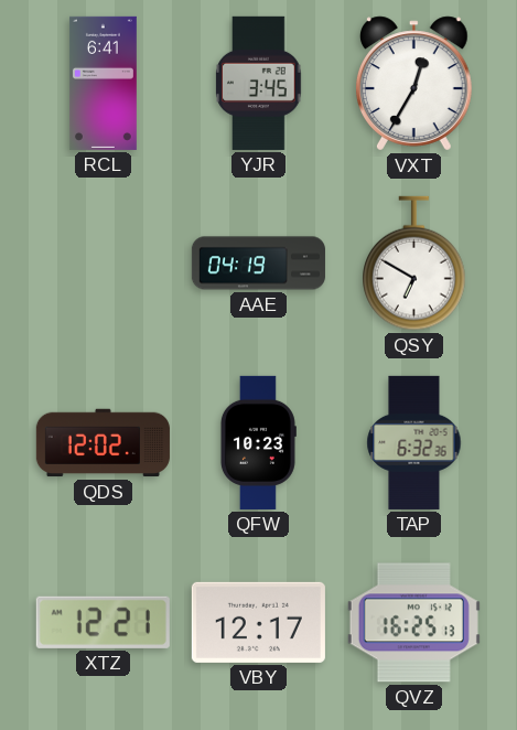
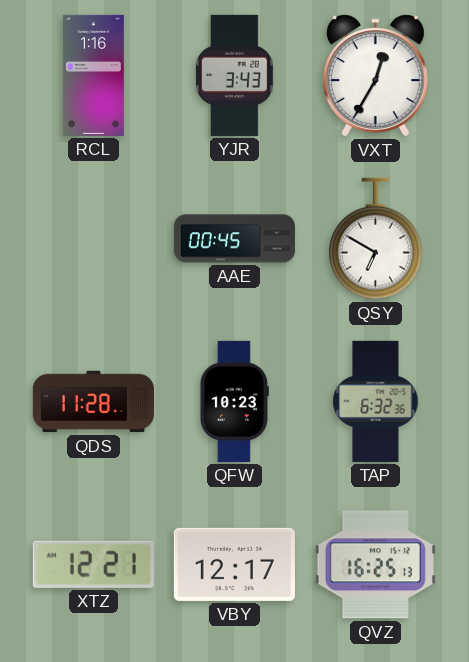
RCL: 6:41 -> 1:16 (93, 75)
YJR: 3:45 -> 3:43 (235, 75)
AAE: 04:19 -> 00:45 (234, 239)
QDS: 12:02 -> 11:28 (93, 402)
